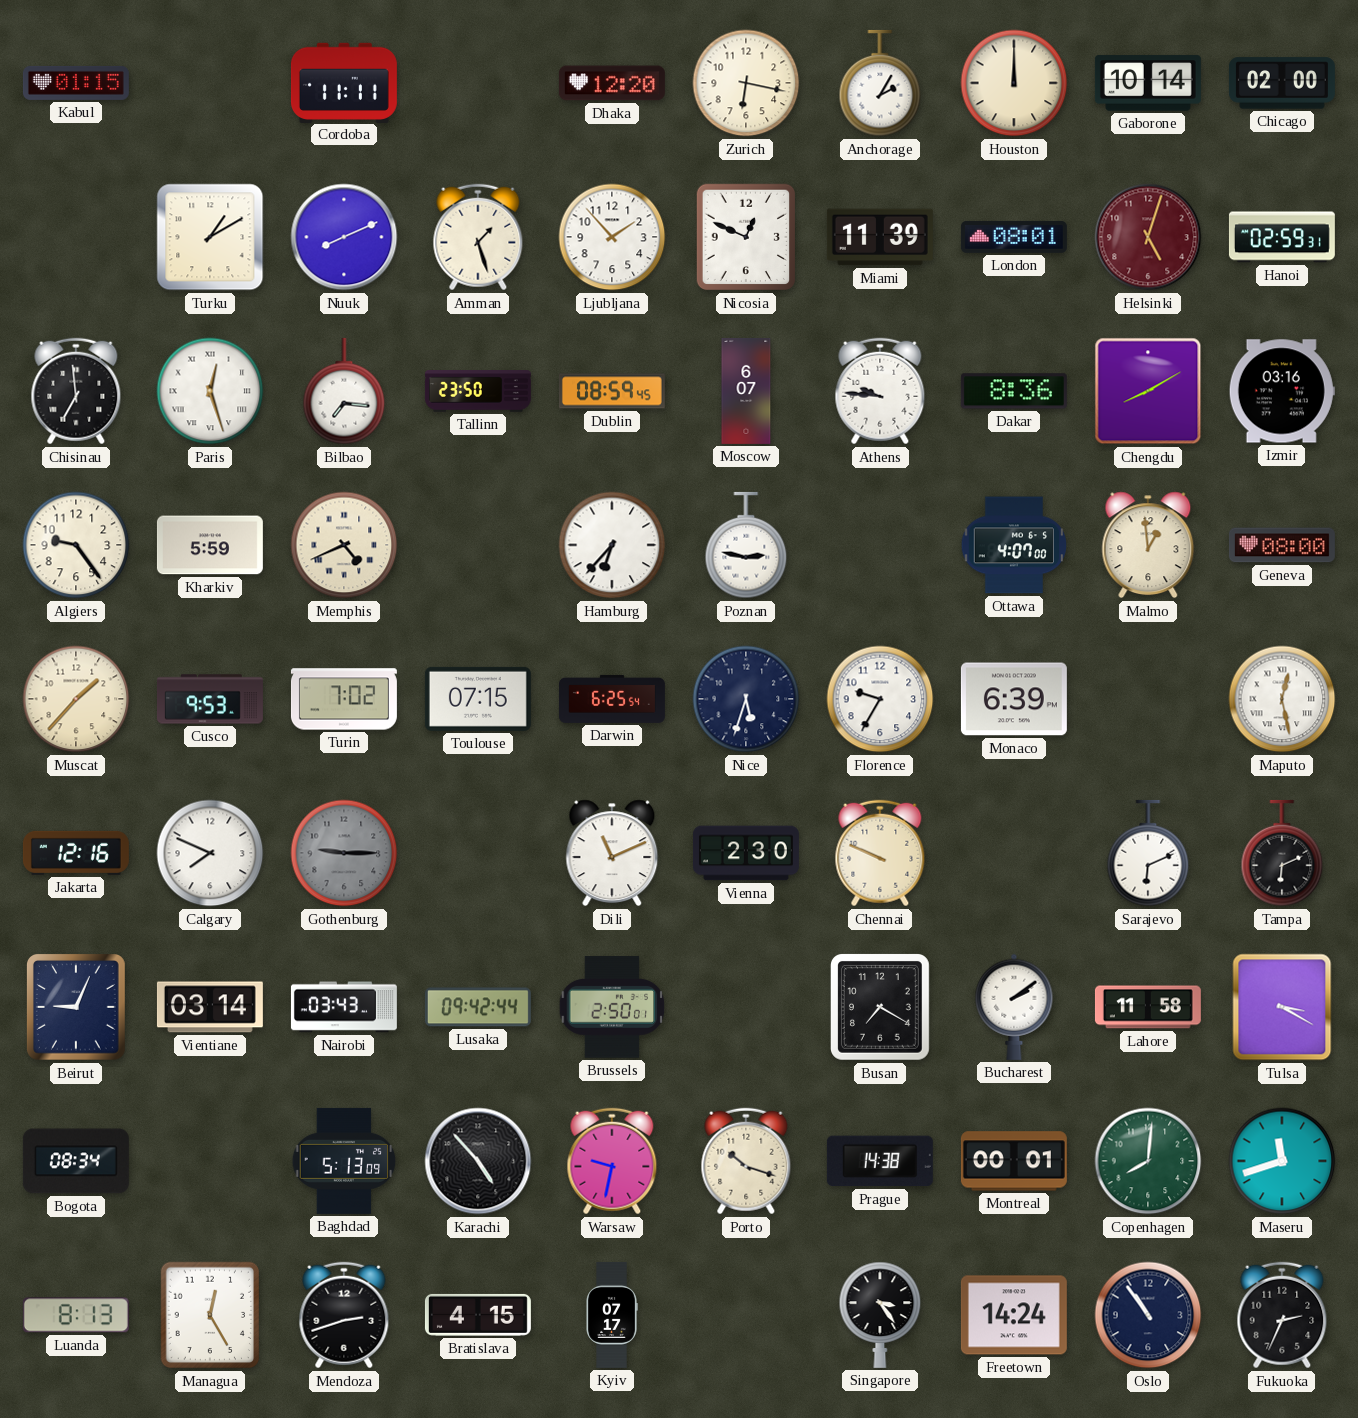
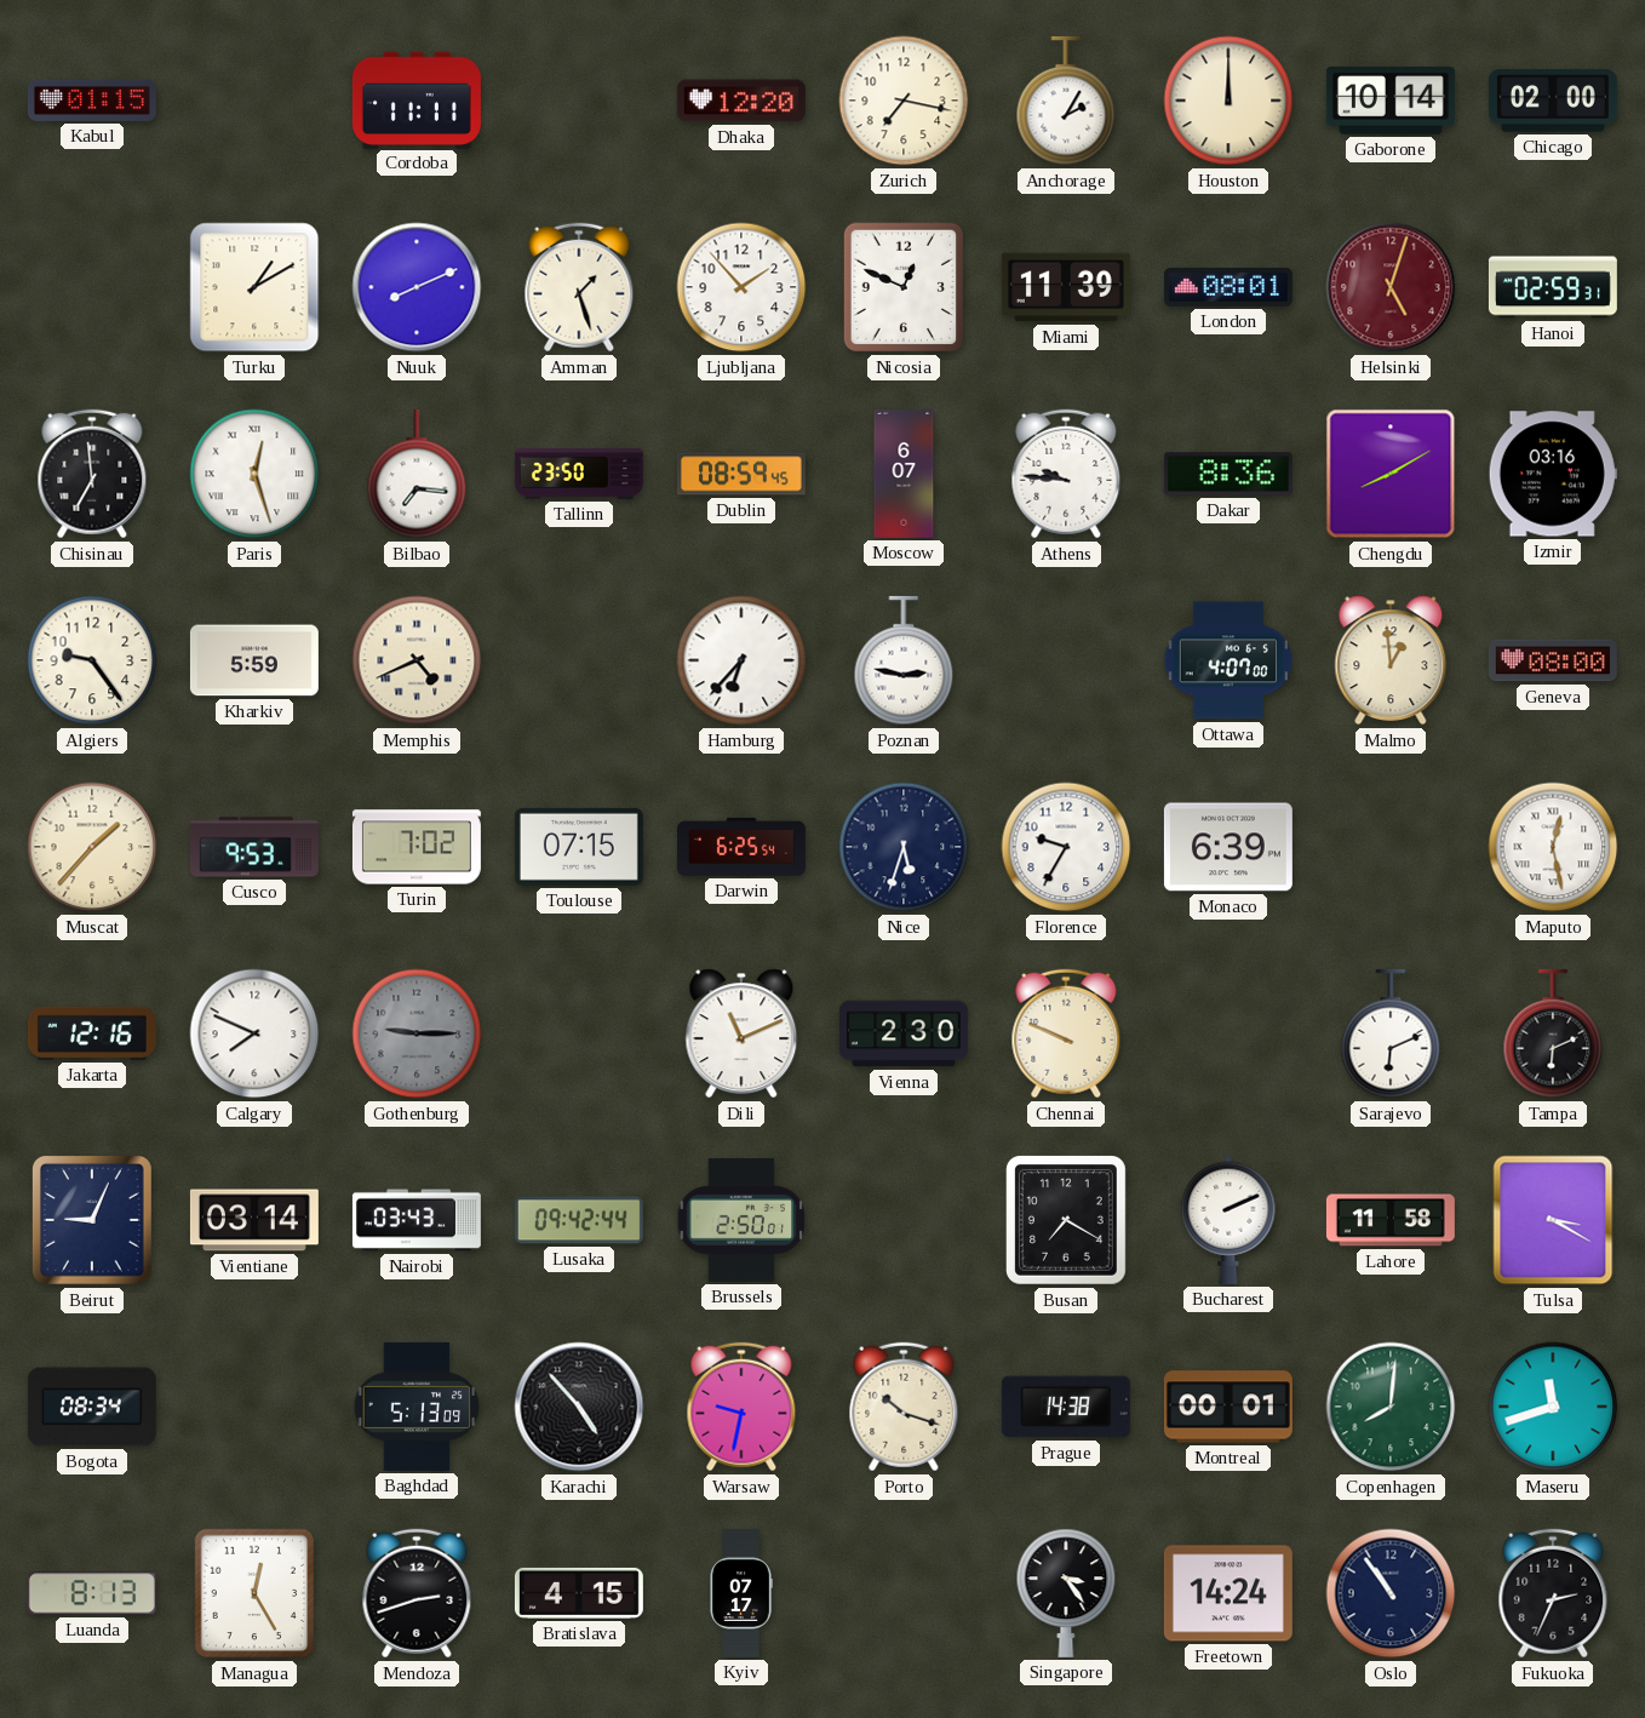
Zurich: 6:17 -> 7:17 (904, 101)
Bucharest: 2:09 -> 2:11 (1228, 1220)
